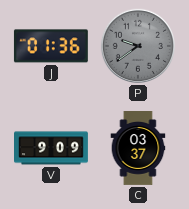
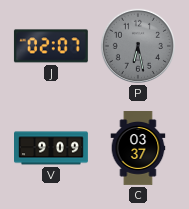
J: 01:36 -> 02:07 (51, 46)
P: 9:39 -> 6:28 (138, 46)
